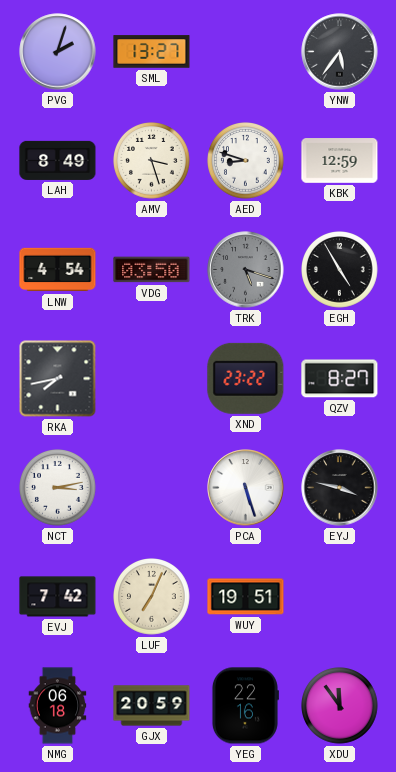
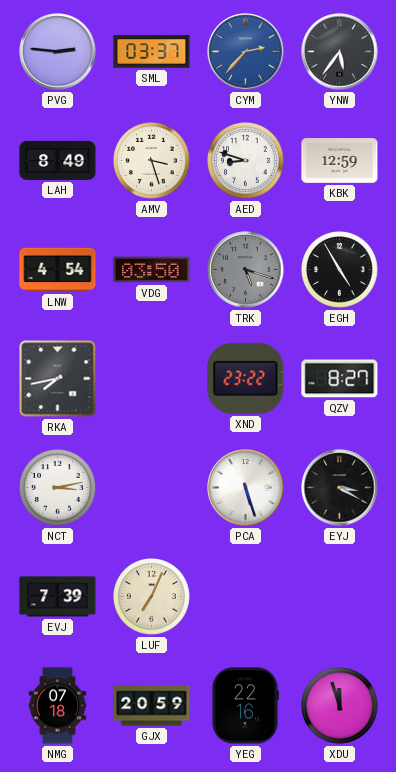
PVG: 2:03 -> 2:46 (58, 52)
SML: 13:27 -> 03:37 (152, 52)
CYM: none -> 2:37 (246, 52)
EYJ: 3:47 -> 3:20 (340, 488)
EVJ: 7:42 -> 7:39 (58, 597)
WUY: 19:51 -> none (246, 597)
NMG: 06:18 -> 07:18 (58, 706)
XDU: 11:54 -> 11:57 (340, 706)
